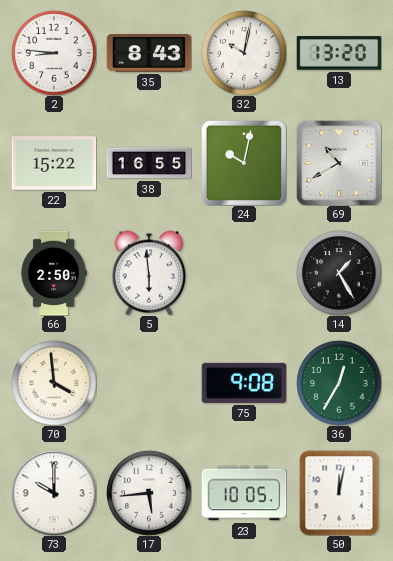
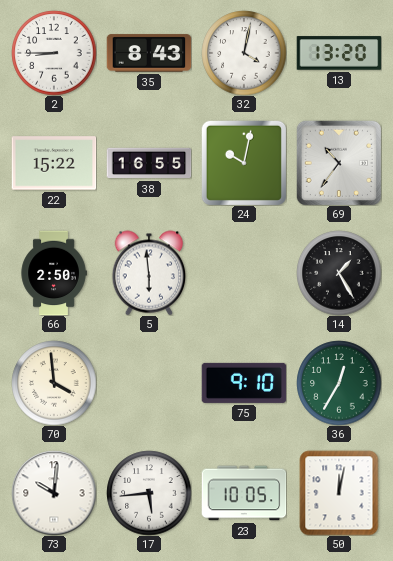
2: 8:46 -> 8:45 (54, 53)
32: 10:02 -> 4:02 (244, 53)
69: 10:40 -> 10:36 (339, 163)
75: 9:08 -> 9:10 (244, 383)
73: 10:00 -> 10:01 (54, 493)
